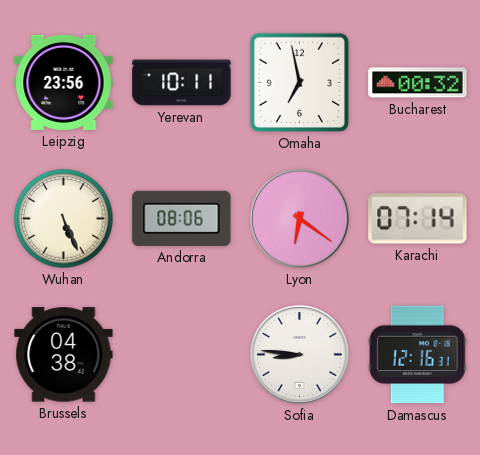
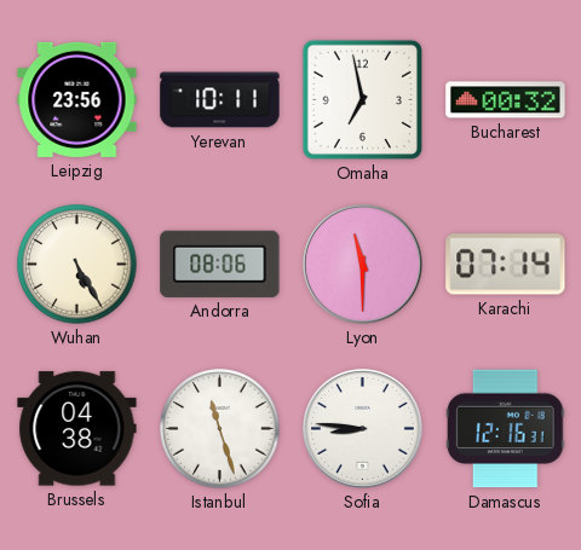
Wuhan: 5:26 -> 5:25 (77, 265)
Lyon: 6:21 -> 11:30 (363, 265)
Istanbul: none -> 11:27 (220, 429)
